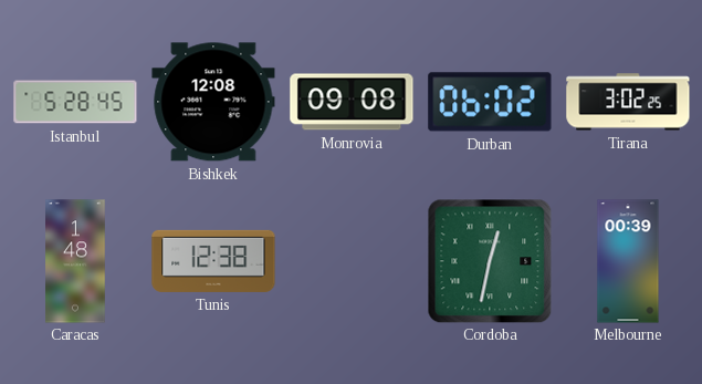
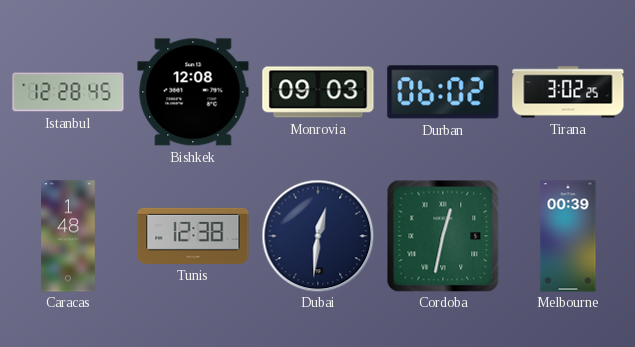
Istanbul: 5:28 -> 12:28 (68, 92)
Monrovia: 09:08 -> 09:03 (318, 92)
Dubai: none -> 12:31 (318, 236)
